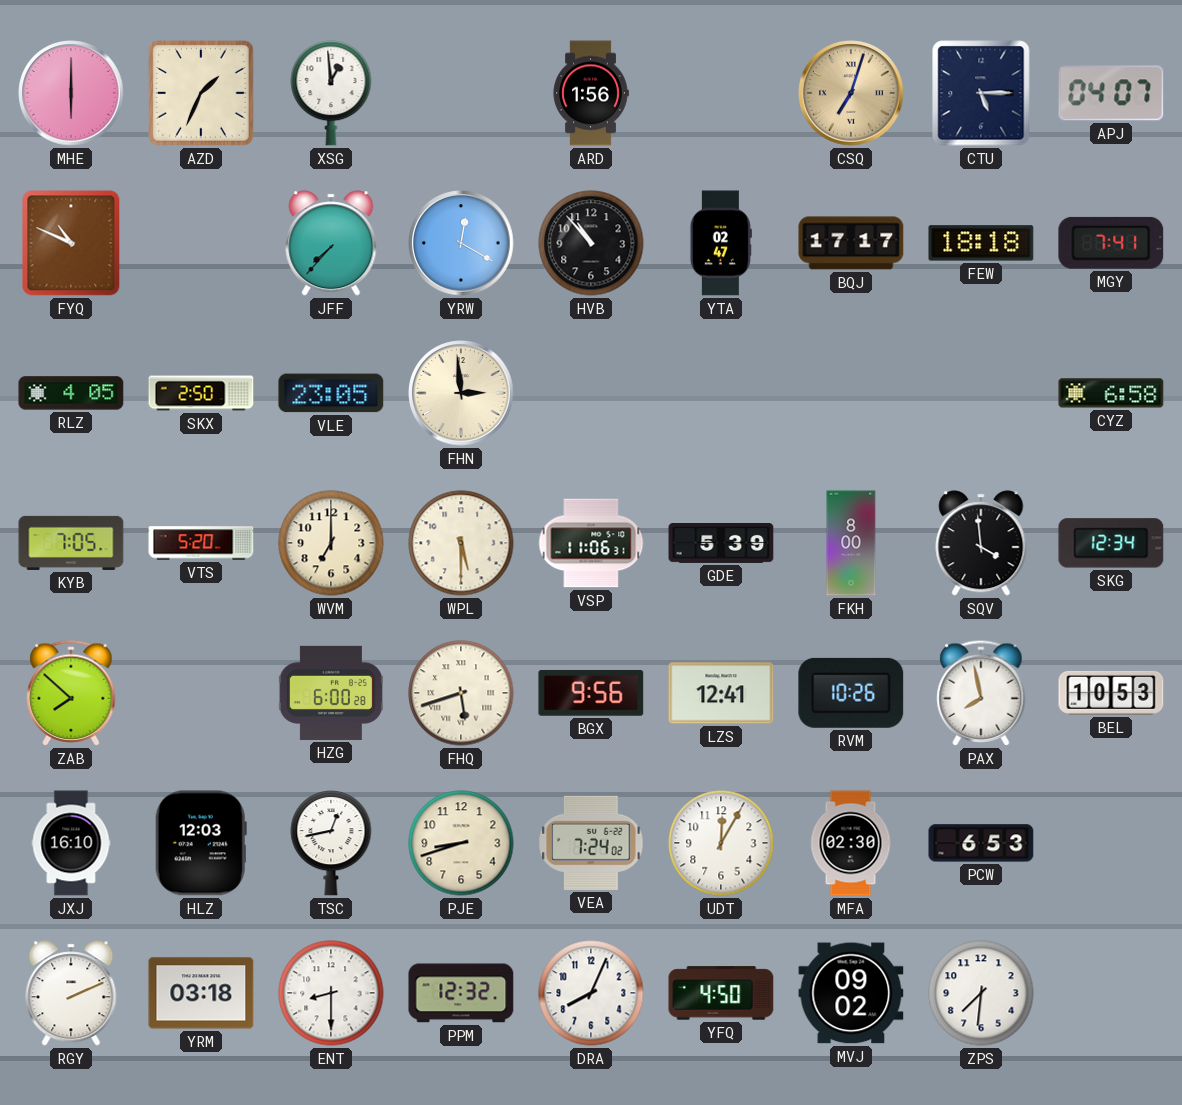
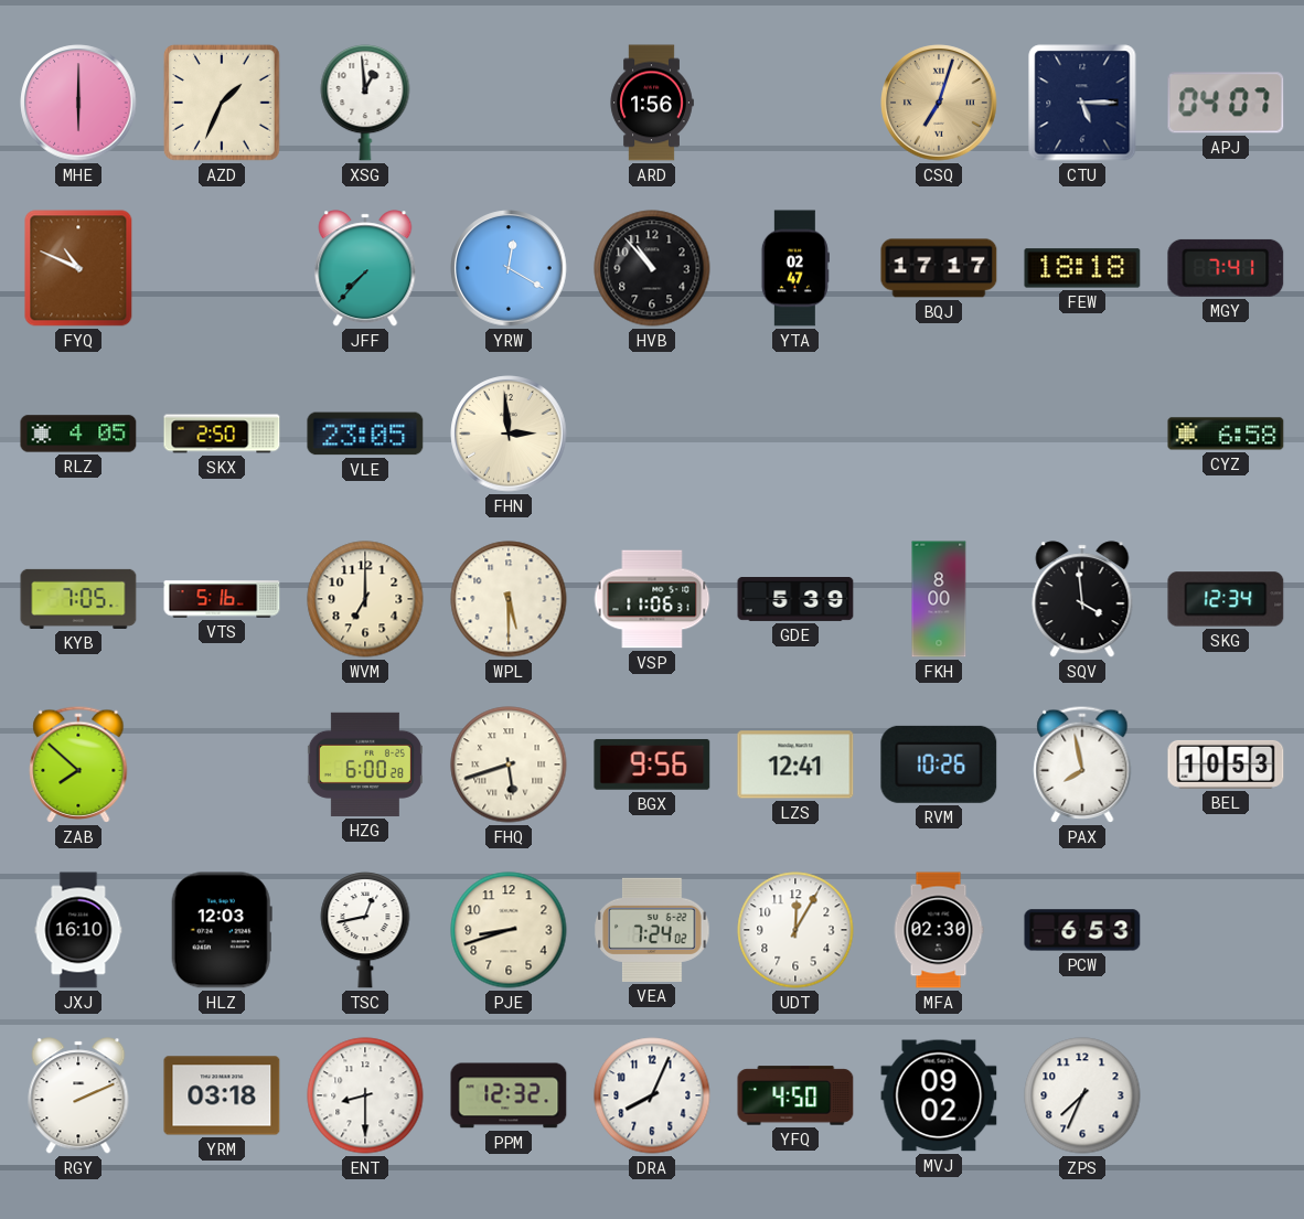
VTS: 5:20 -> 5:16 (222, 599)
ZPS: 7:31 -> 7:34 (1082, 1095)
